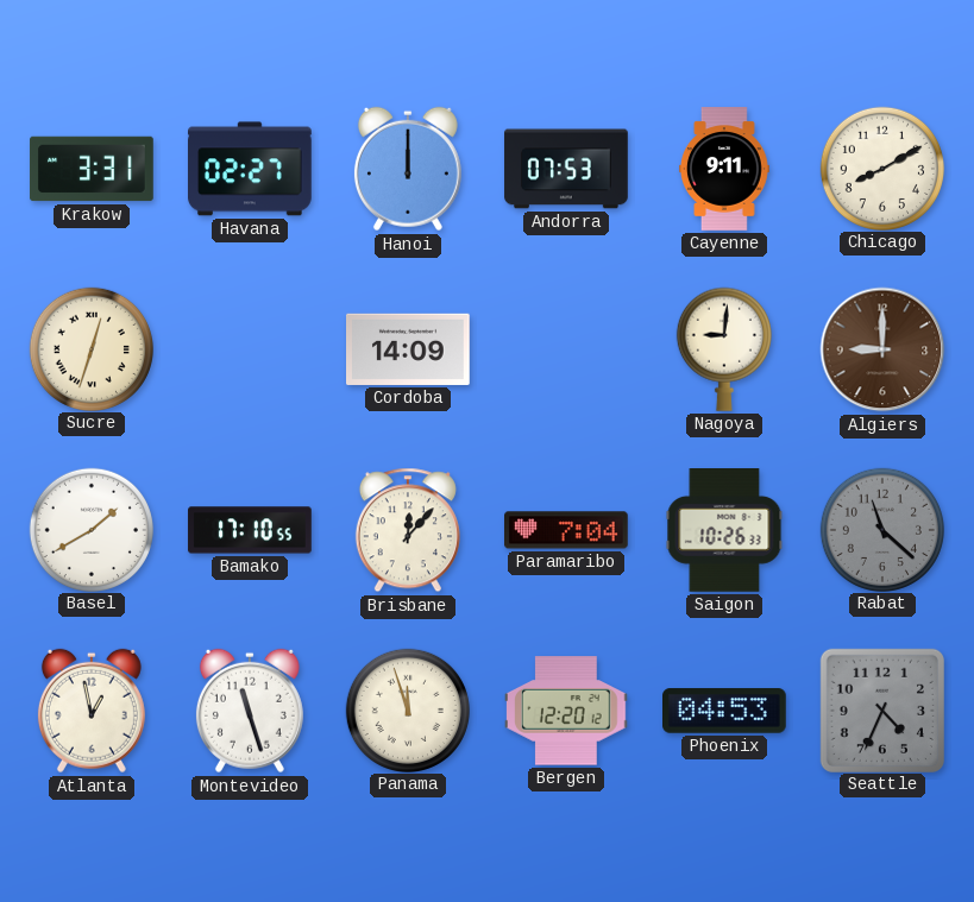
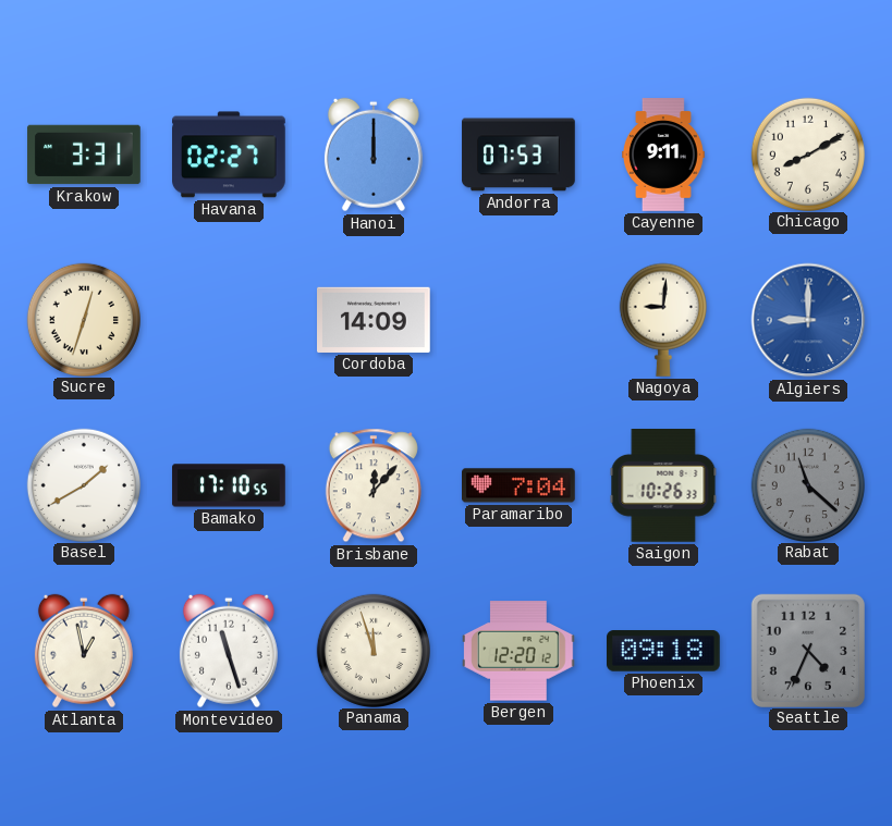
Algiers dial: brown -> blue (808, 320)
Phoenix: 04:53 -> 09:18 (664, 651)
